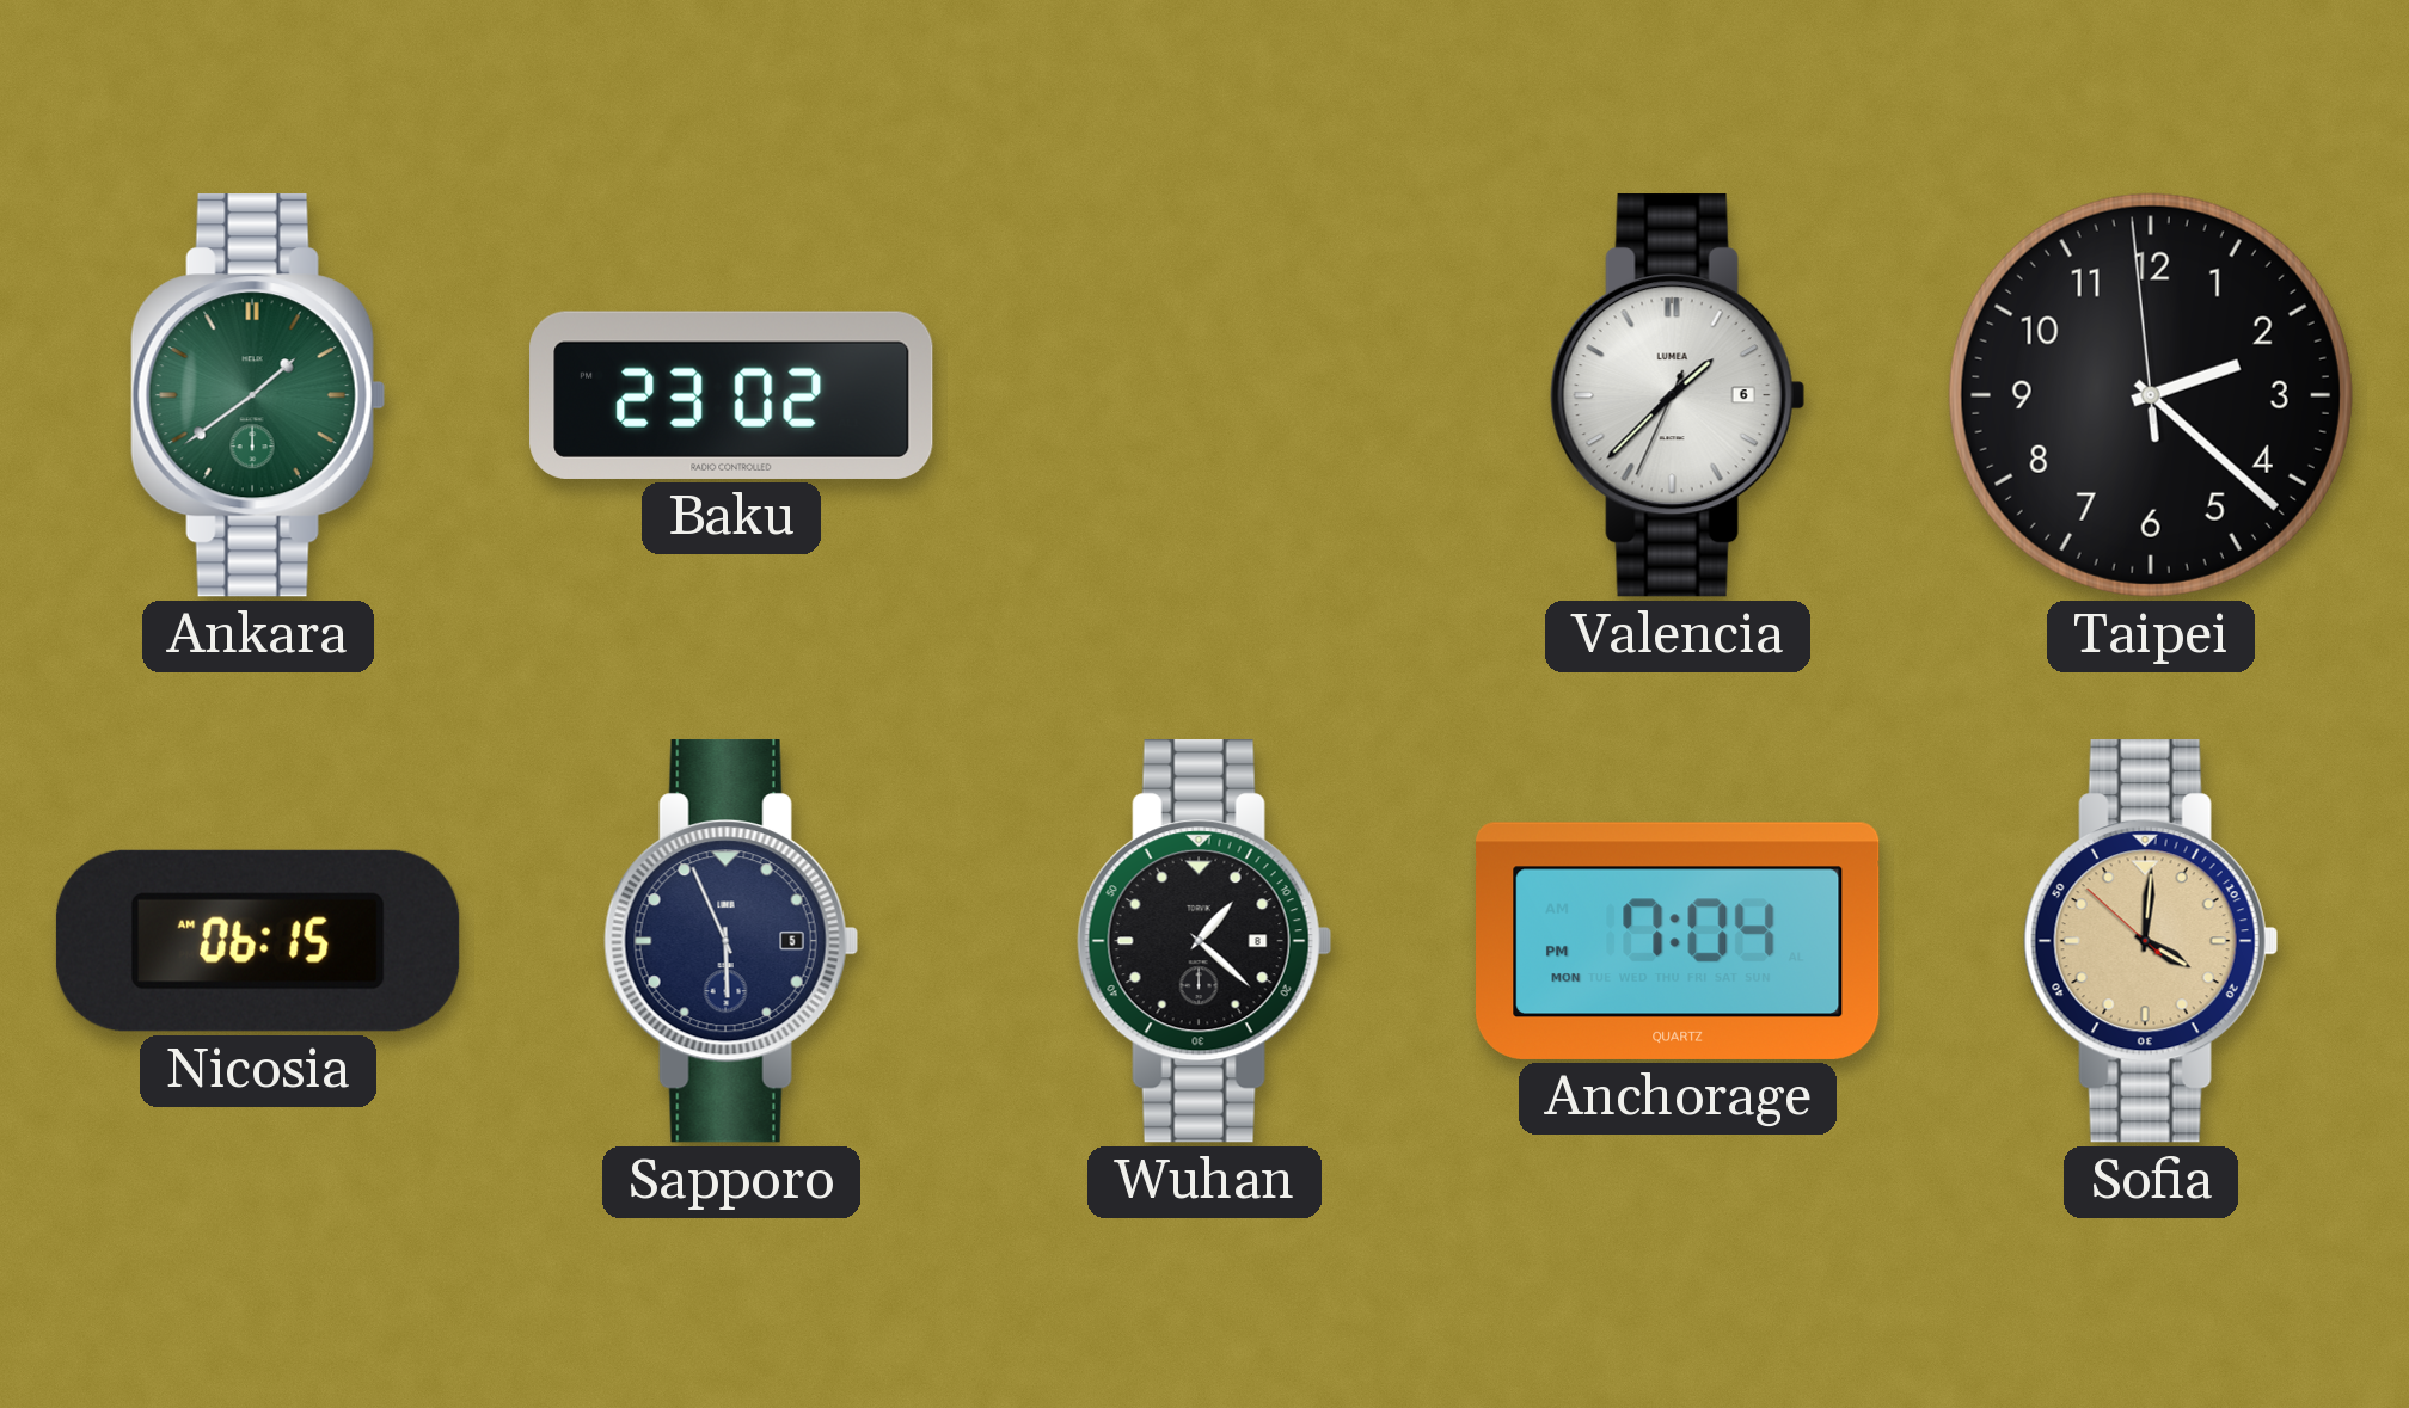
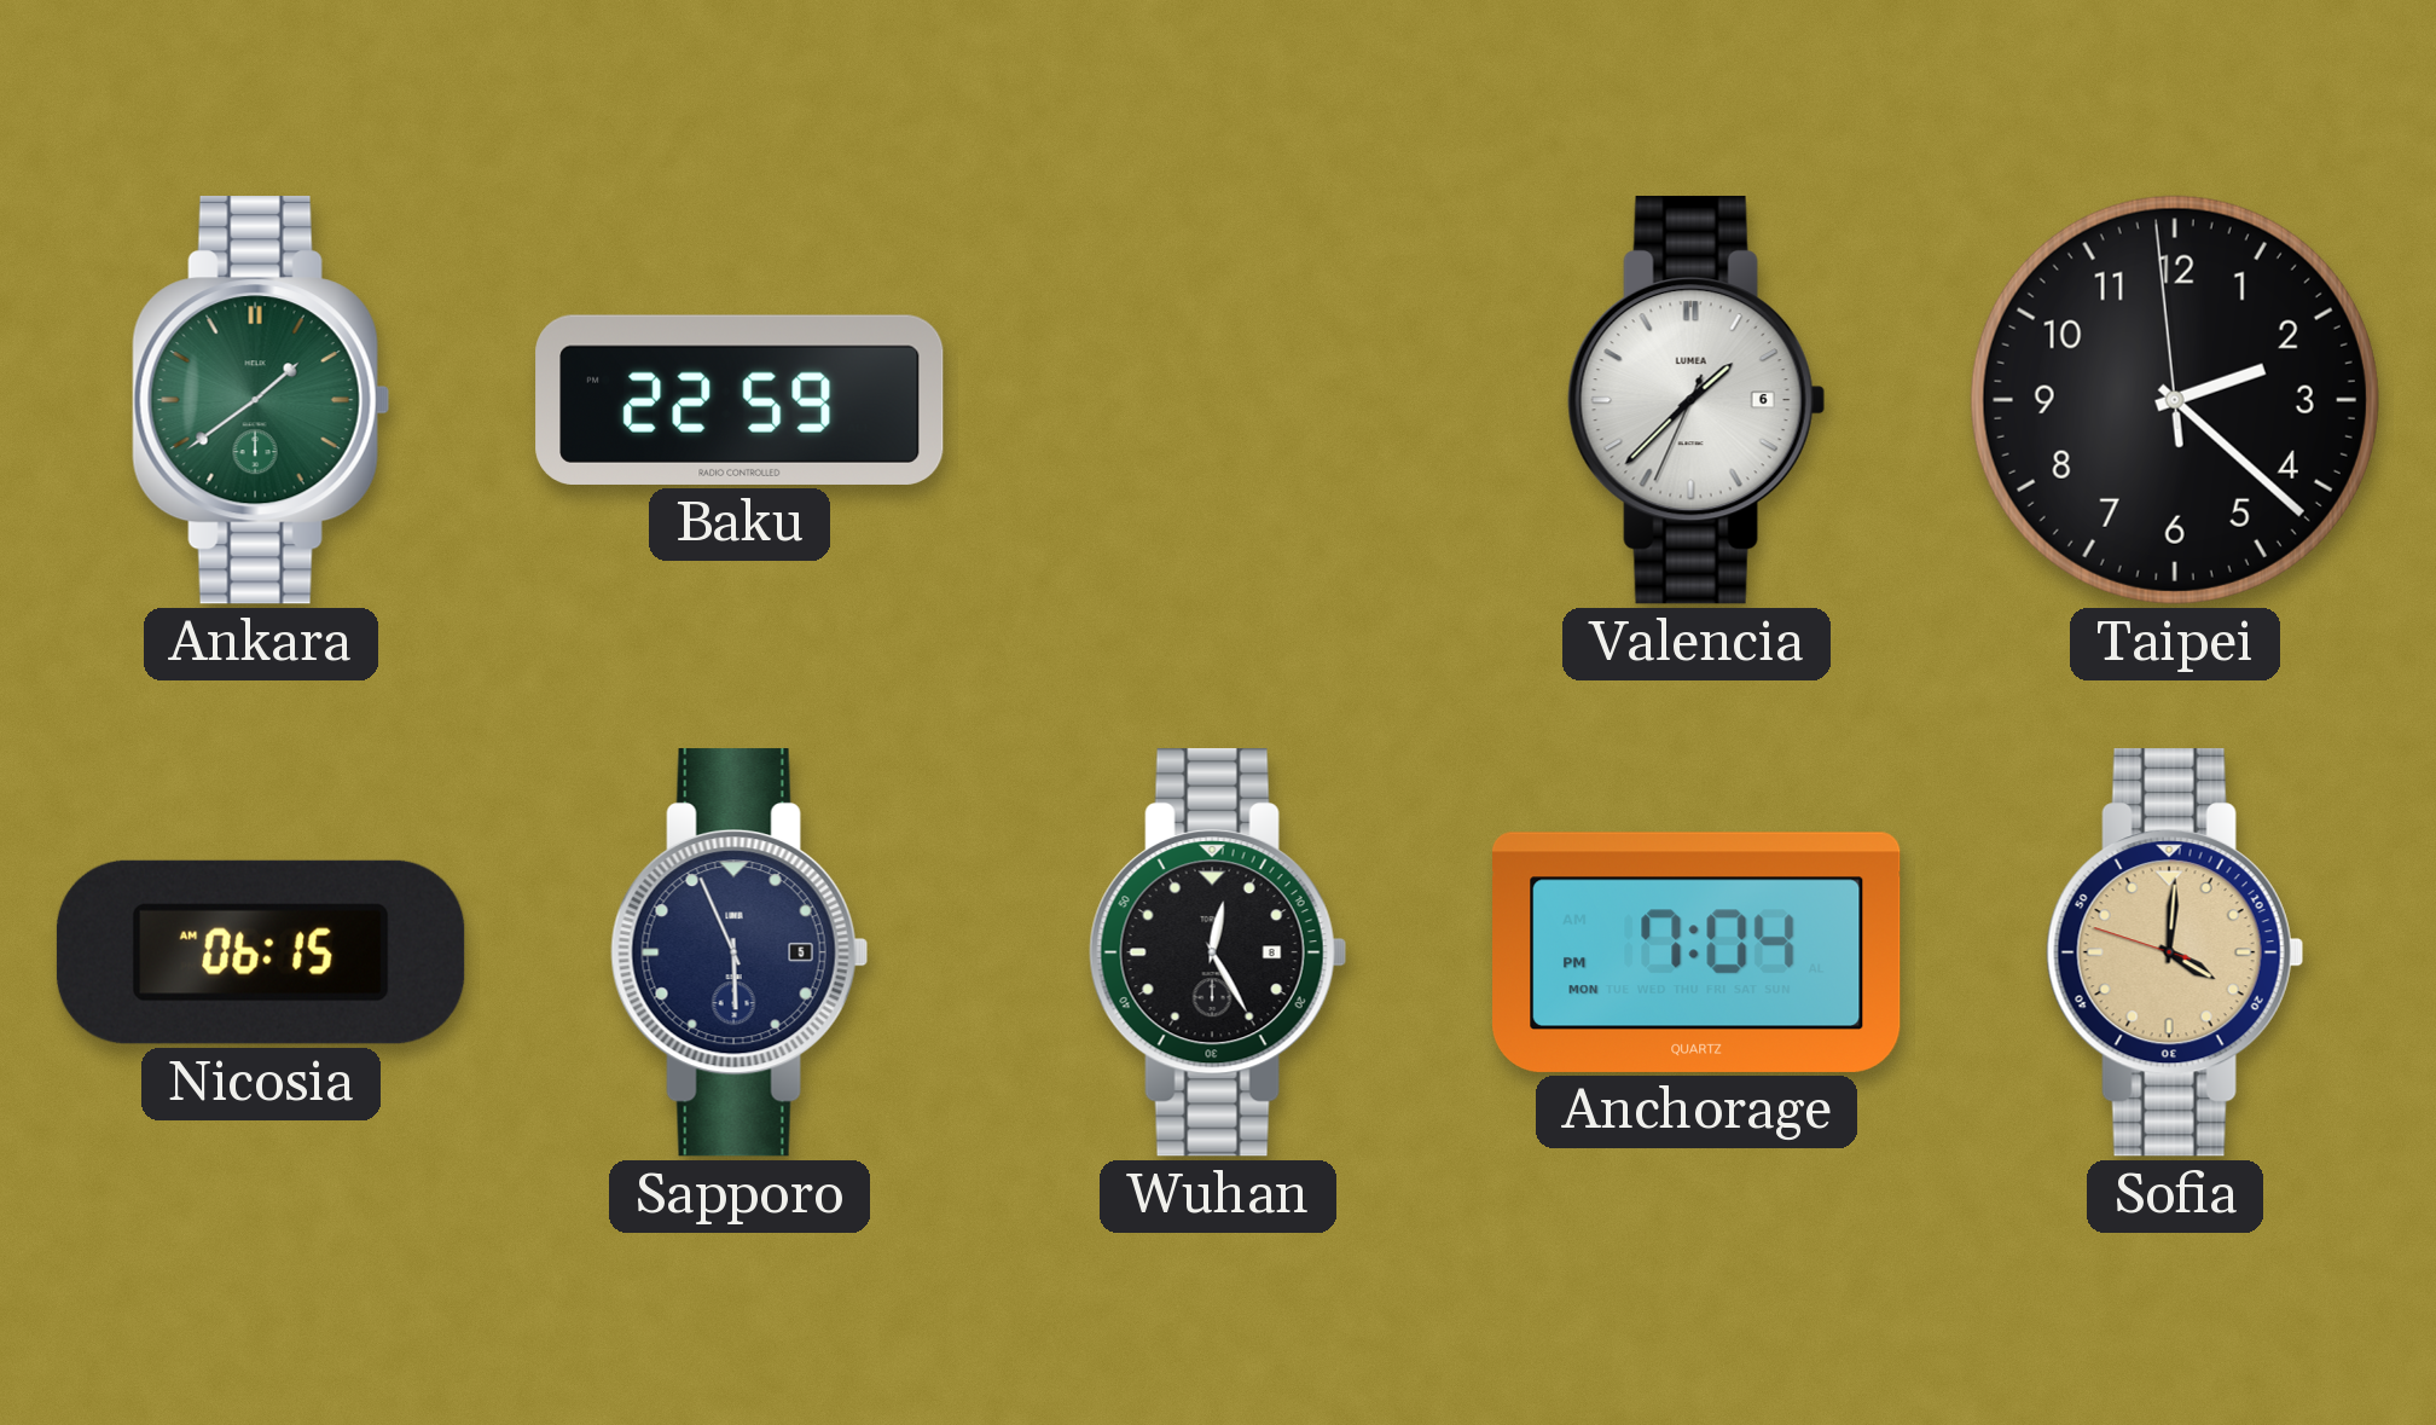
Baku: 23:02 -> 22:59 (739, 400)
Wuhan: 1:22 -> 12:25 (1218, 952)
Sofia: 4:00:52 -> 4:00:48 (2175, 952)
